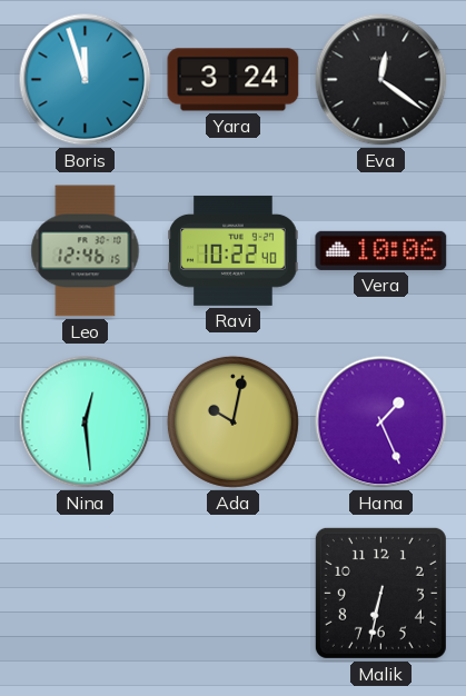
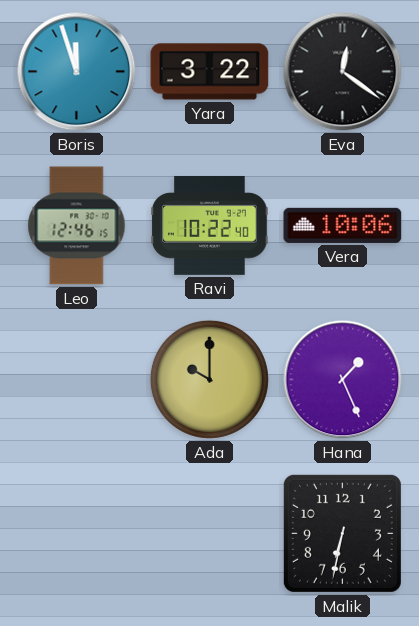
Yara: 3:24 -> 3:22 (210, 72)
Nina: 12:29 -> none (86, 422)
Ada: 10:02 -> 10:00 (209, 379)
